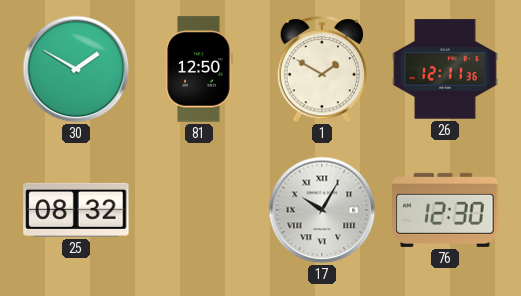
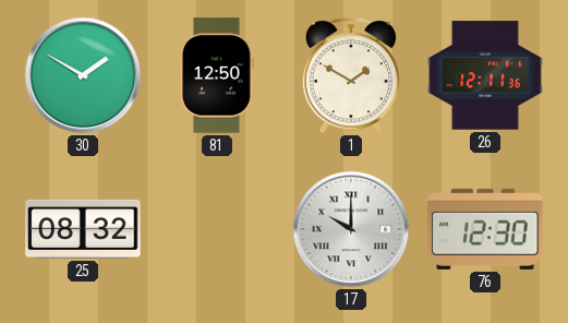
17: 10:05 -> 10:00 (351, 229)
